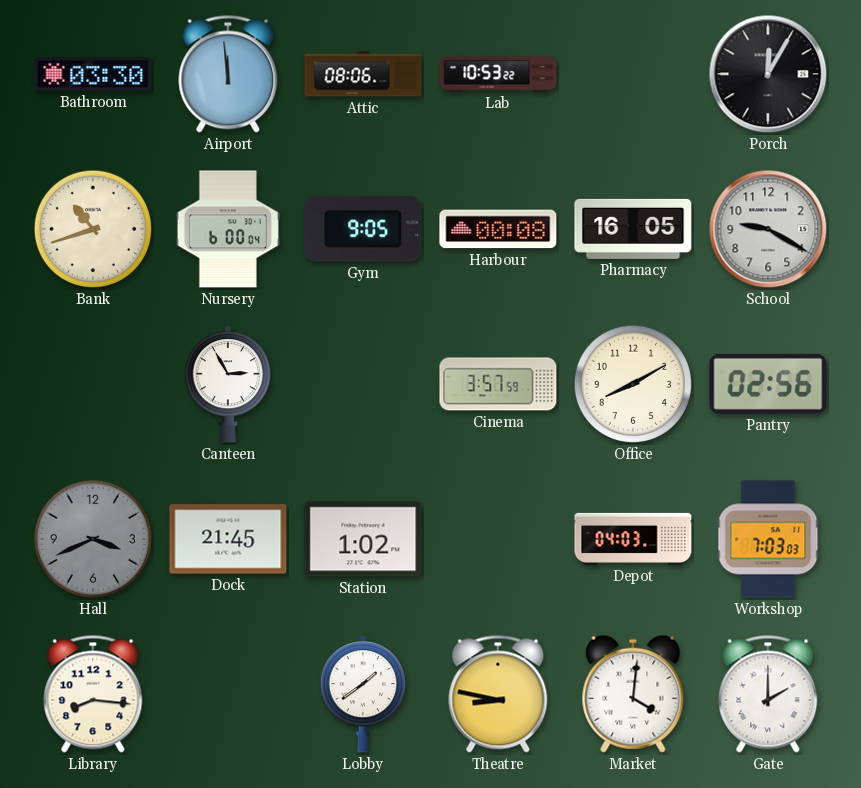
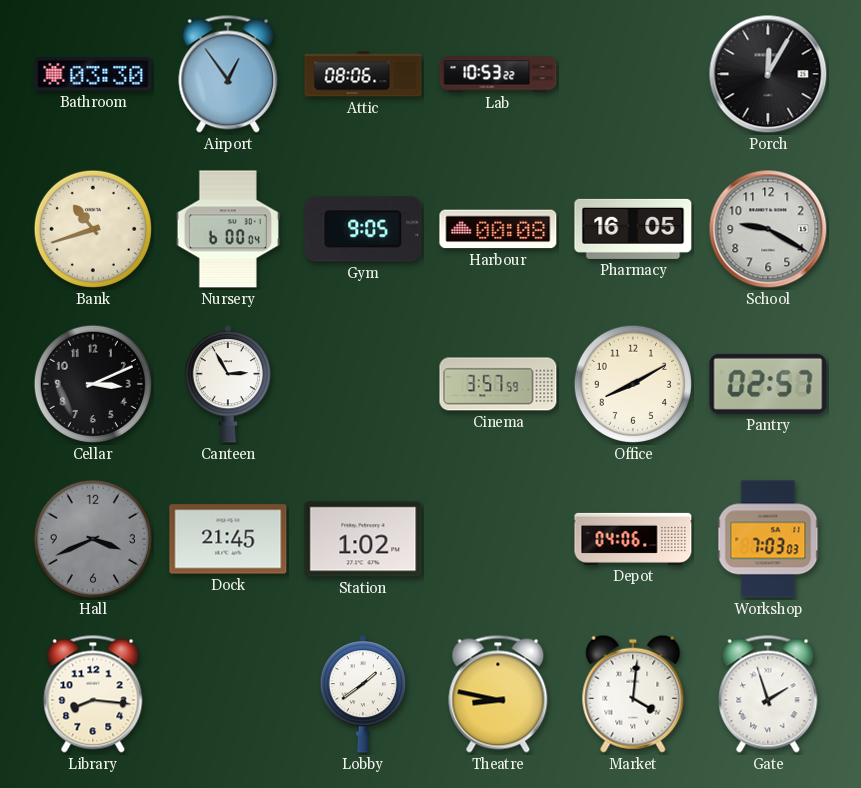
Airport: 11:59 -> 12:54 (228, 74)
Cellar: none -> 3:11 (93, 384)
Pantry: 02:56 -> 02:57 (768, 384)
Depot: 04:03 -> 04:06 (633, 539)
Gate: 2:00 -> 1:57 (768, 694)
